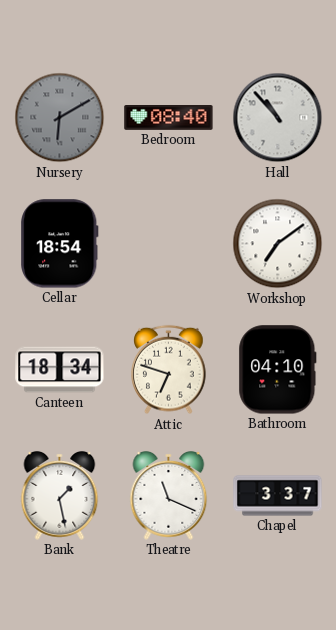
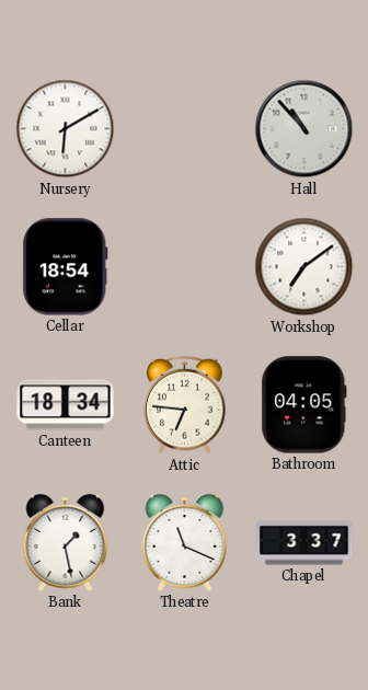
Nursery dial: grey -> white (66, 129)
Bedroom: 08:40 -> none (169, 118)
Attic: 6:48 -> 6:46 (185, 405)
Bathroom: 04:10 -> 04:05 (304, 405)
